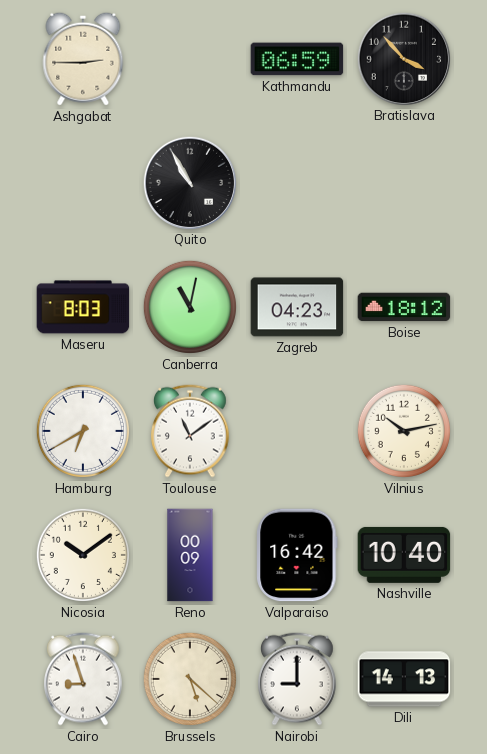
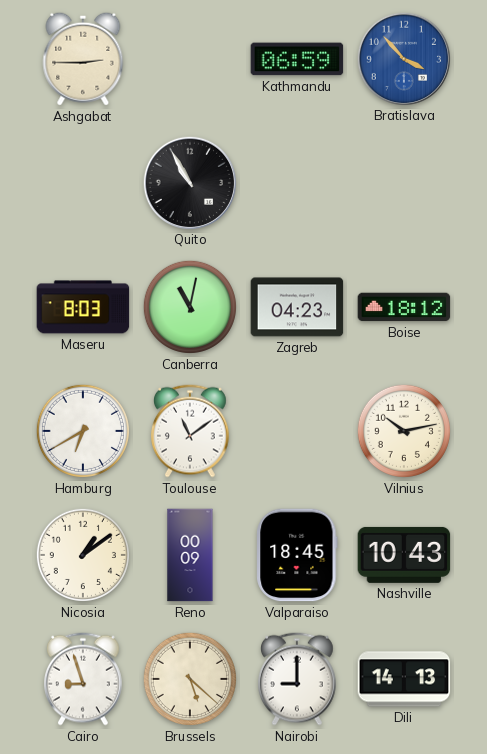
Bratislava dial: black -> blue (403, 58)
Nicosia: 10:09 -> 1:09 (83, 555)
Valparaiso: 16:42 -> 18:45 (297, 555)
Nashville: 10:40 -> 10:43 (404, 555)
